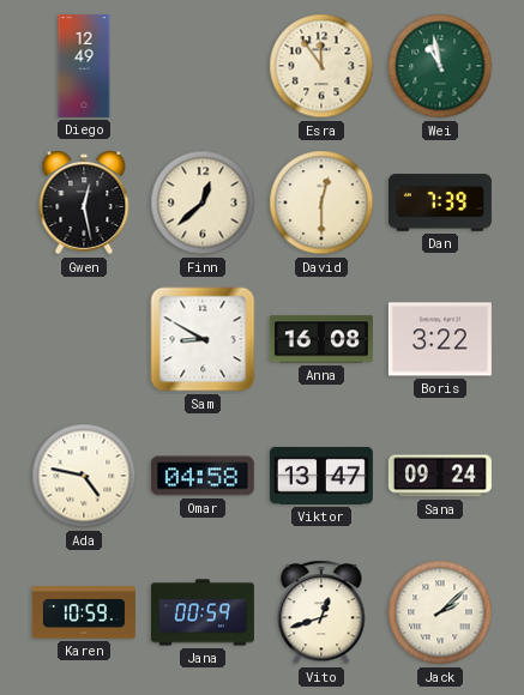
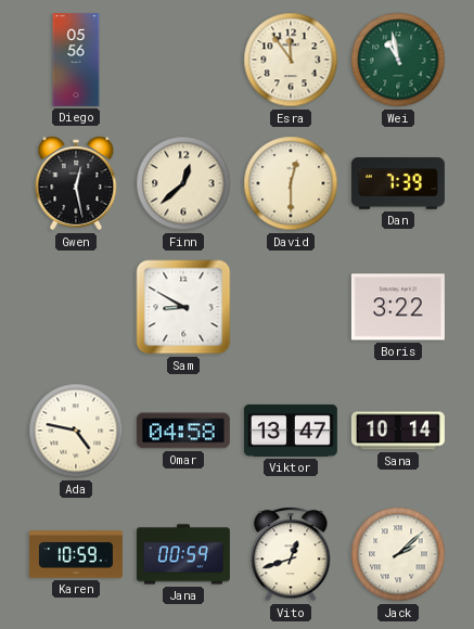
Diego: 12:49 -> 05:56 (76, 60)
Anna: 16:08 -> none (321, 339)
Sana: 09:24 -> 10:14 (398, 431)
